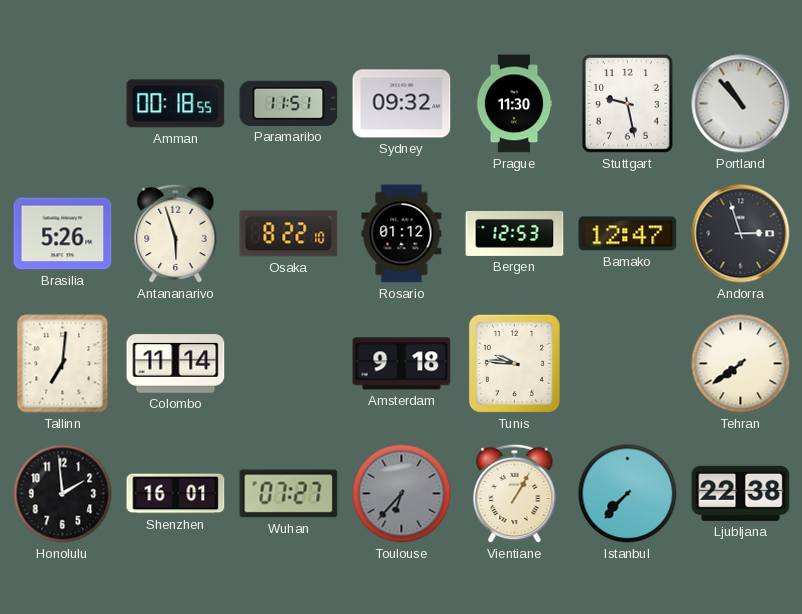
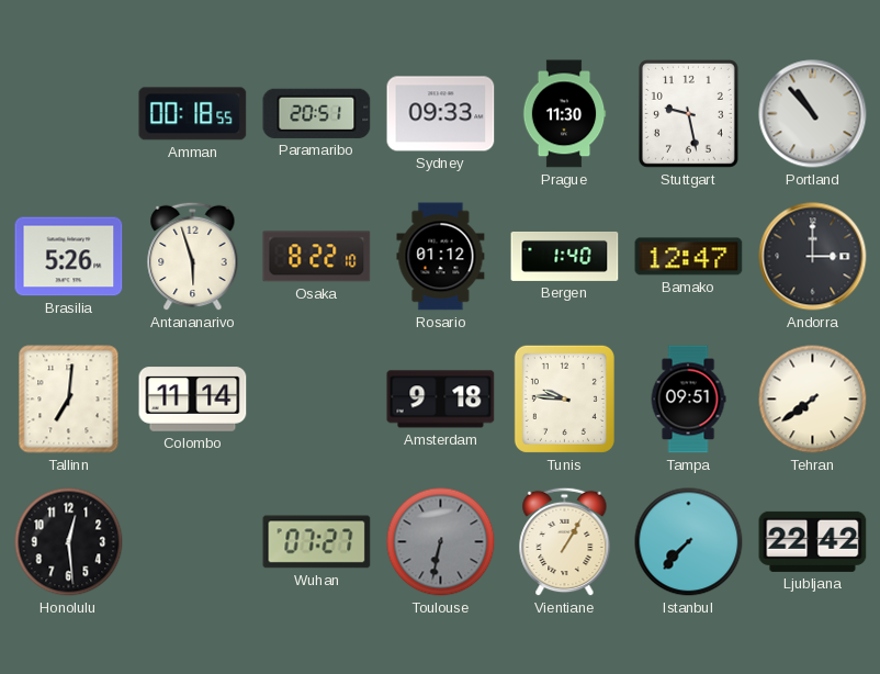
Paramaribo: 11:51 -> 20:51 (317, 113)
Sydney: 09:32 -> 09:33 (441, 114)
Bergen: 12:53 -> 1:40 (565, 256)
Andorra: 2:57 -> 3:00 (813, 257)
Tampa: none -> 09:51 (688, 400)
Honolulu: 1:59 -> 12:29 (69, 542)
Shenzhen: 16:01 -> none (176, 494)
Toulouse: 6:37 -> 6:32 (441, 542)
Ljubljana: 22:38 -> 22:42 (813, 541)
